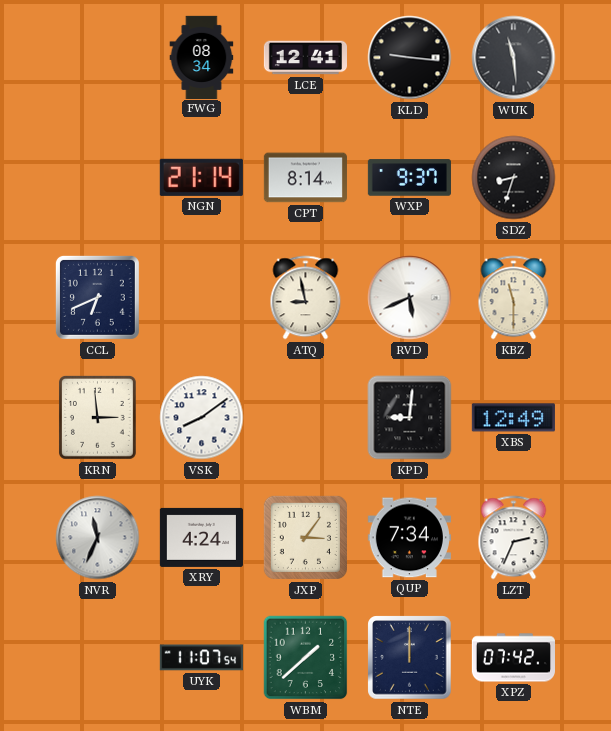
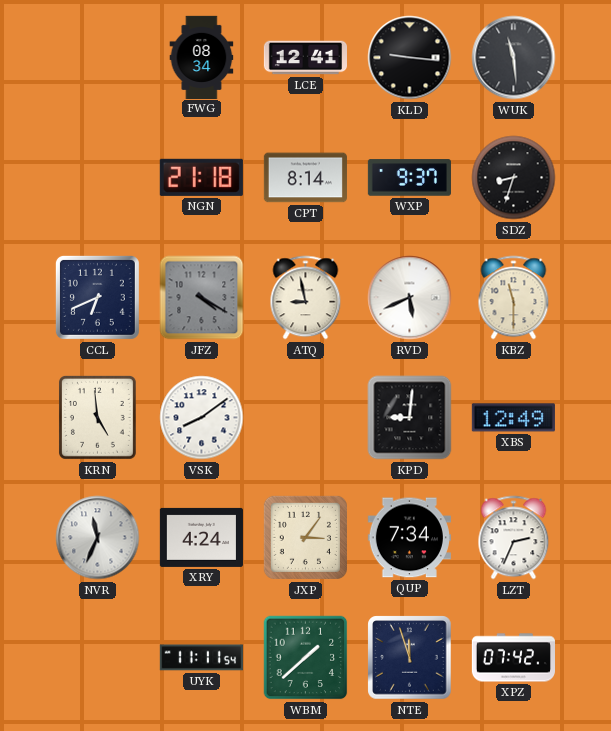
NGN: 21:14 -> 21:18 (201, 177)
JFZ: none -> 4:20 (202, 298)
KRN: 2:59 -> 4:59 (97, 417)
UYK: 11:07 -> 11:11 (201, 658)
NTE: 12:00 -> 11:57 (410, 658)
